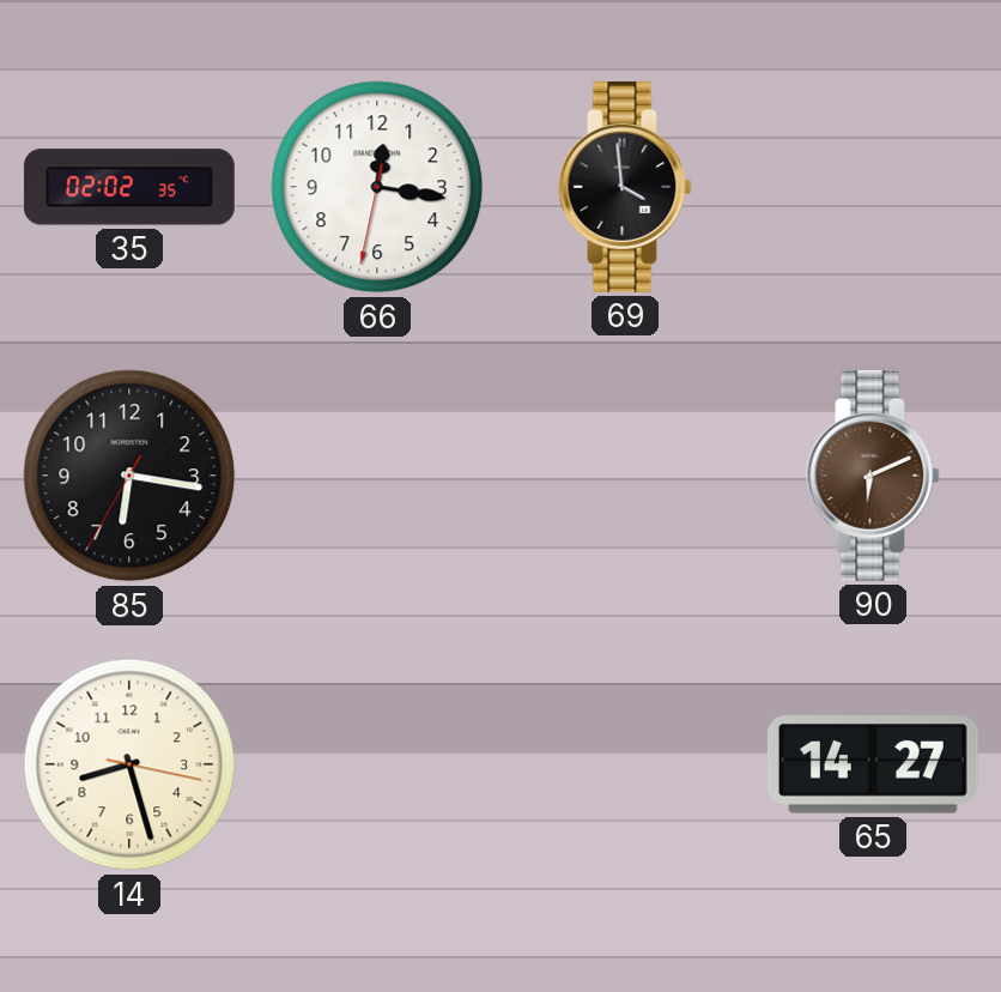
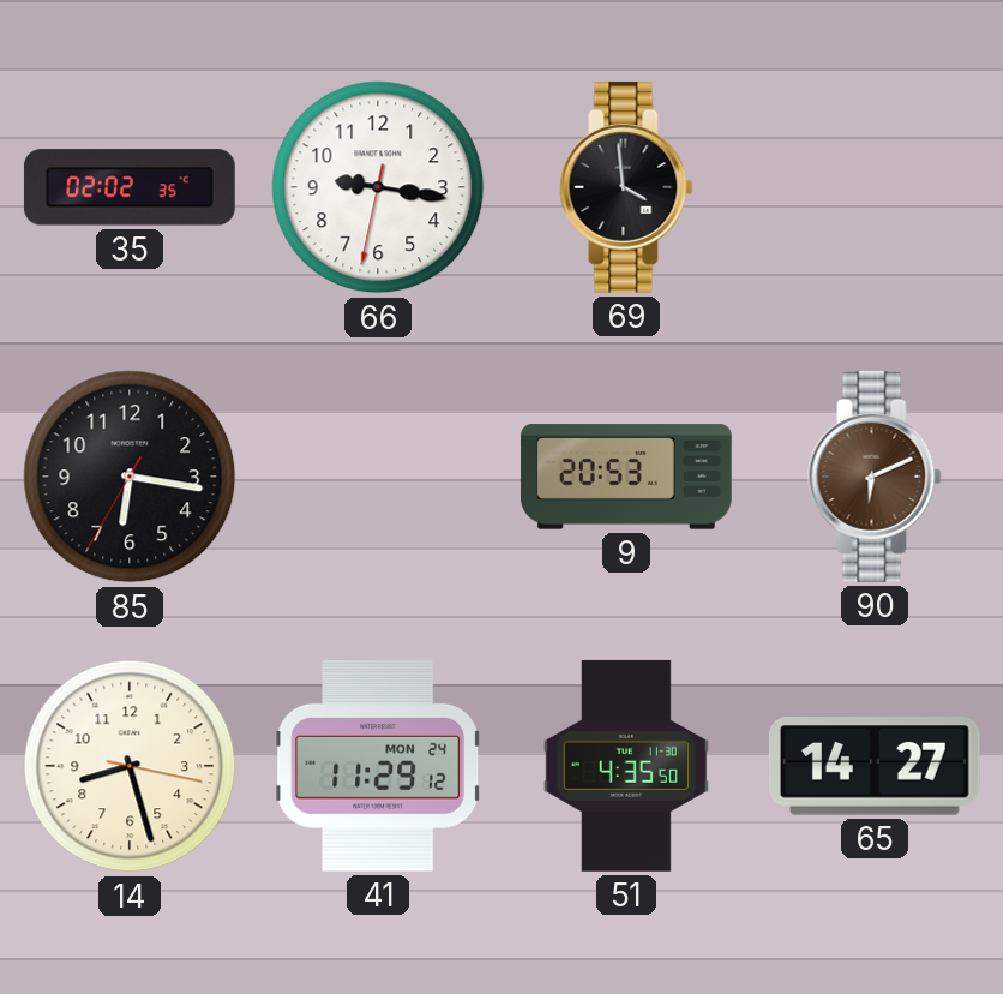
66: 12:16 -> 9:16 (378, 187)
9: none -> 20:53 (627, 477)
41: none -> 11:29 (378, 766)
51: none -> 4:35 (626, 766)
